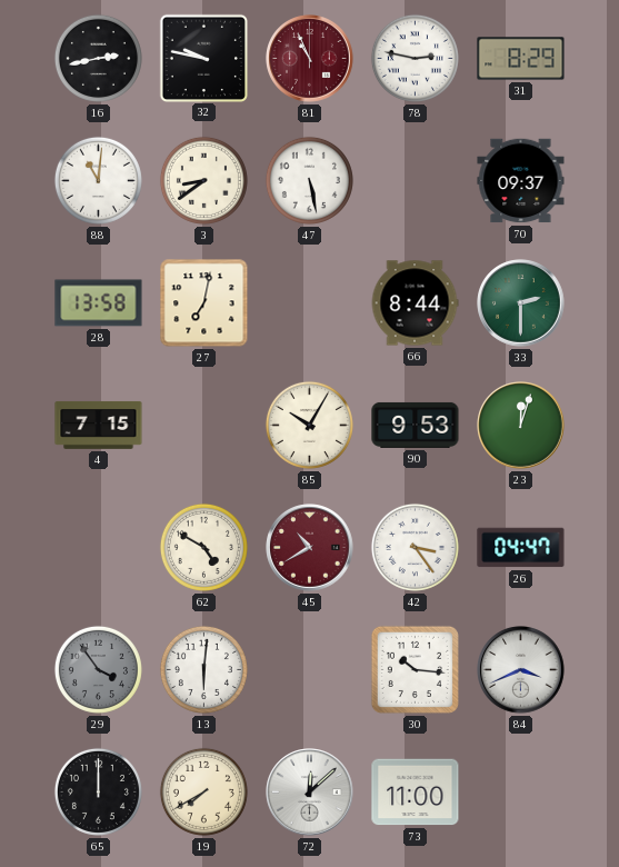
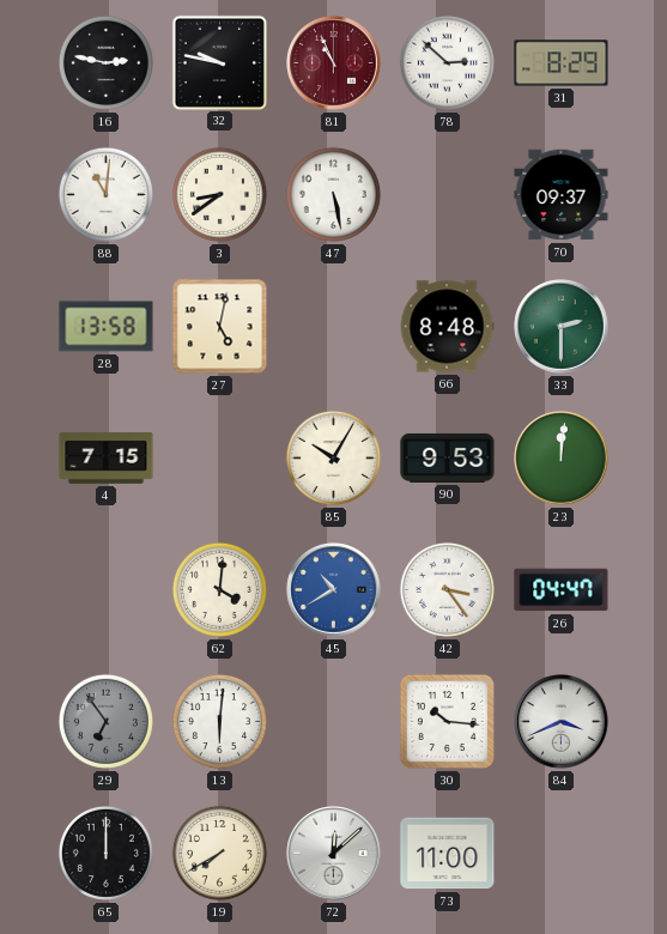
16: 2:43 -> 2:47 (105, 62)
78: 2:47 -> 2:52 (447, 62)
27: 7:02 -> 5:02 (220, 327)
66: 8:44 -> 8:48 (447, 327)
23: 12:03 -> 12:01 (562, 459)
62: 4:50 -> 4:01 (219, 589)
45 dial: burgundy -> blue (334, 590)
29: 3:54 -> 6:54 (105, 721)
